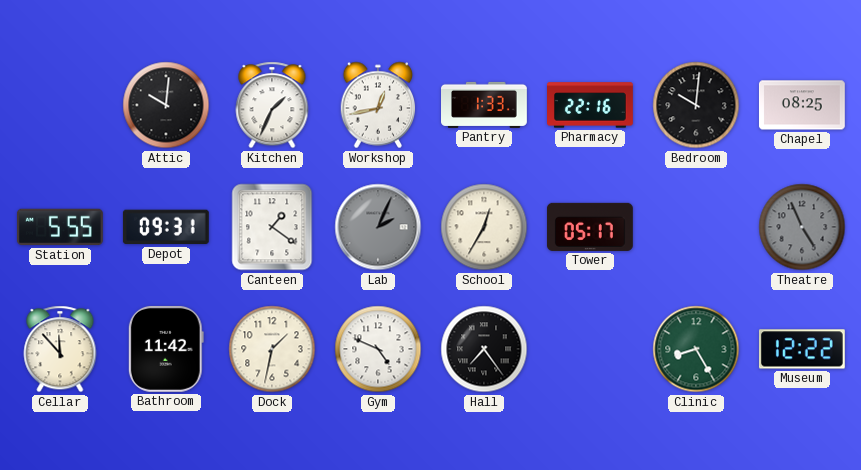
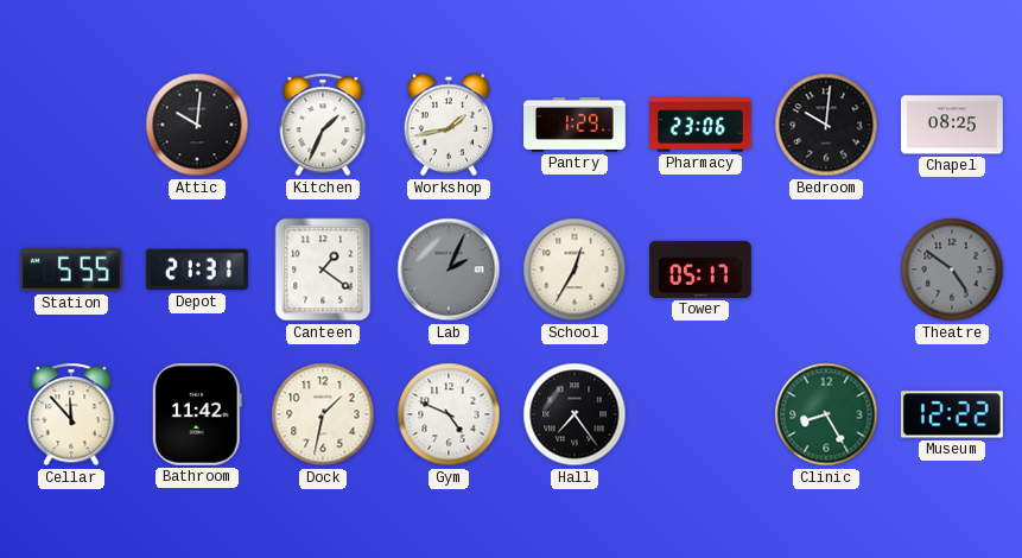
Workshop: 12:43 -> 1:43 (449, 125)
Pantry: 1:33 -> 1:29 (576, 125)
Pharmacy: 22:16 -> 23:06 (702, 125)
Depot: 09:31 -> 21:31 (197, 270)
Theatre: 4:56 -> 4:51 (952, 270)
